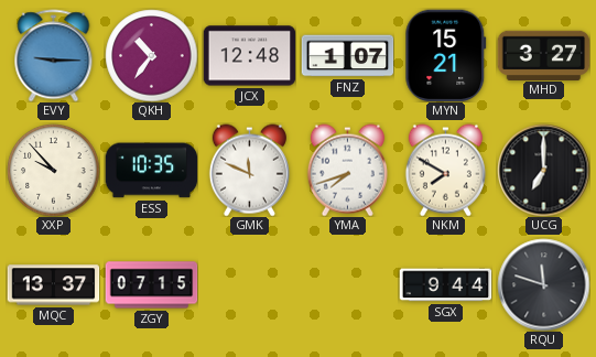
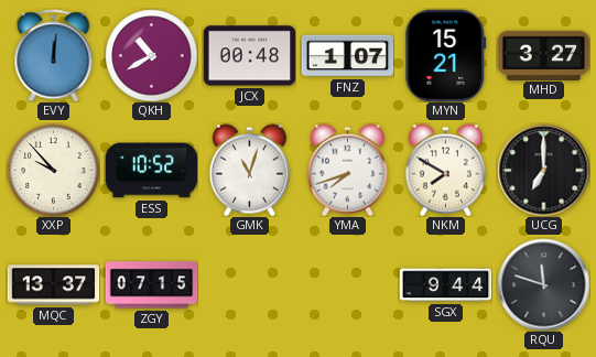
EVY: 9:15 -> 12:01 (54, 55)
QKH: 10:36 -> 10:40 (151, 55)
JCX: 12:48 -> 00:48 (249, 56)
ESS: 10:35 -> 10:52 (151, 171)
GMK: 11:49 -> 11:03 (249, 170)
